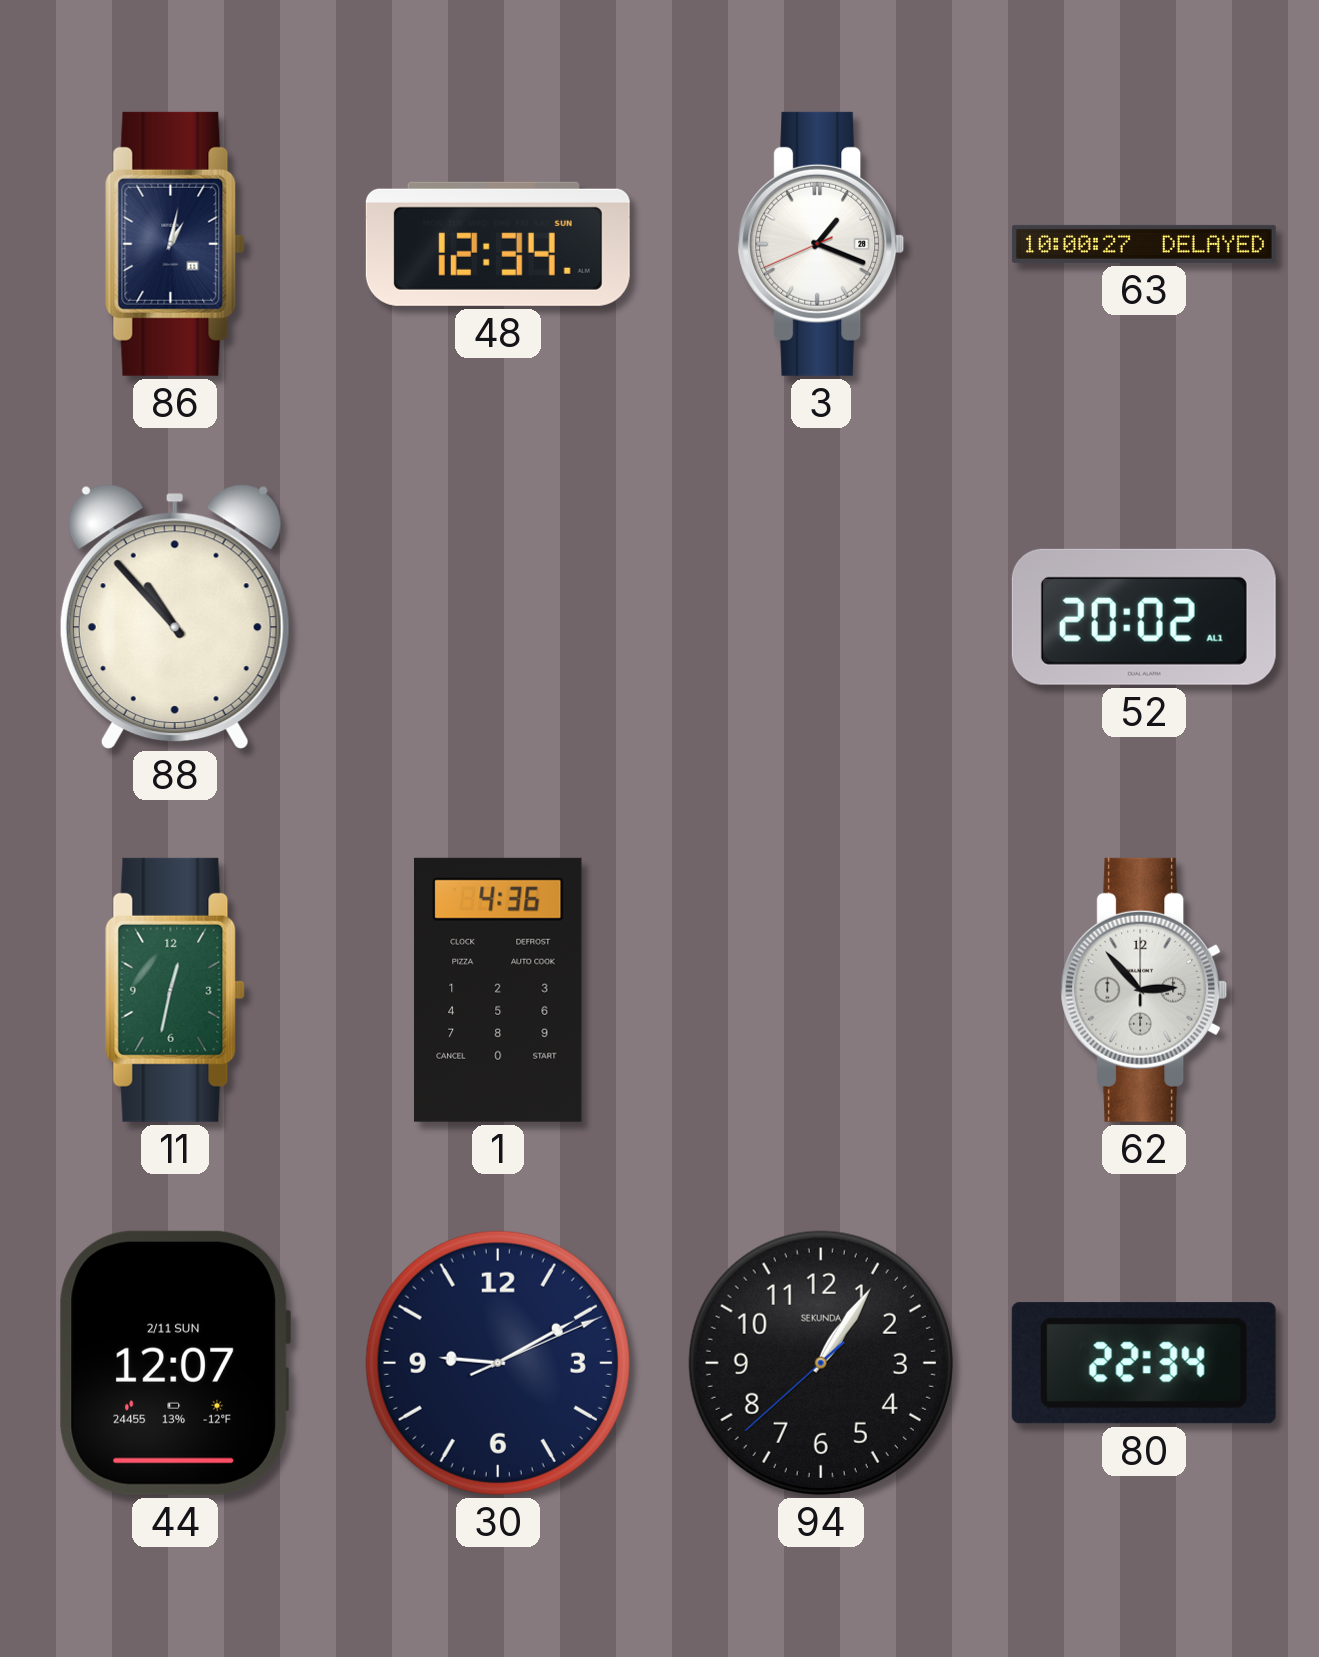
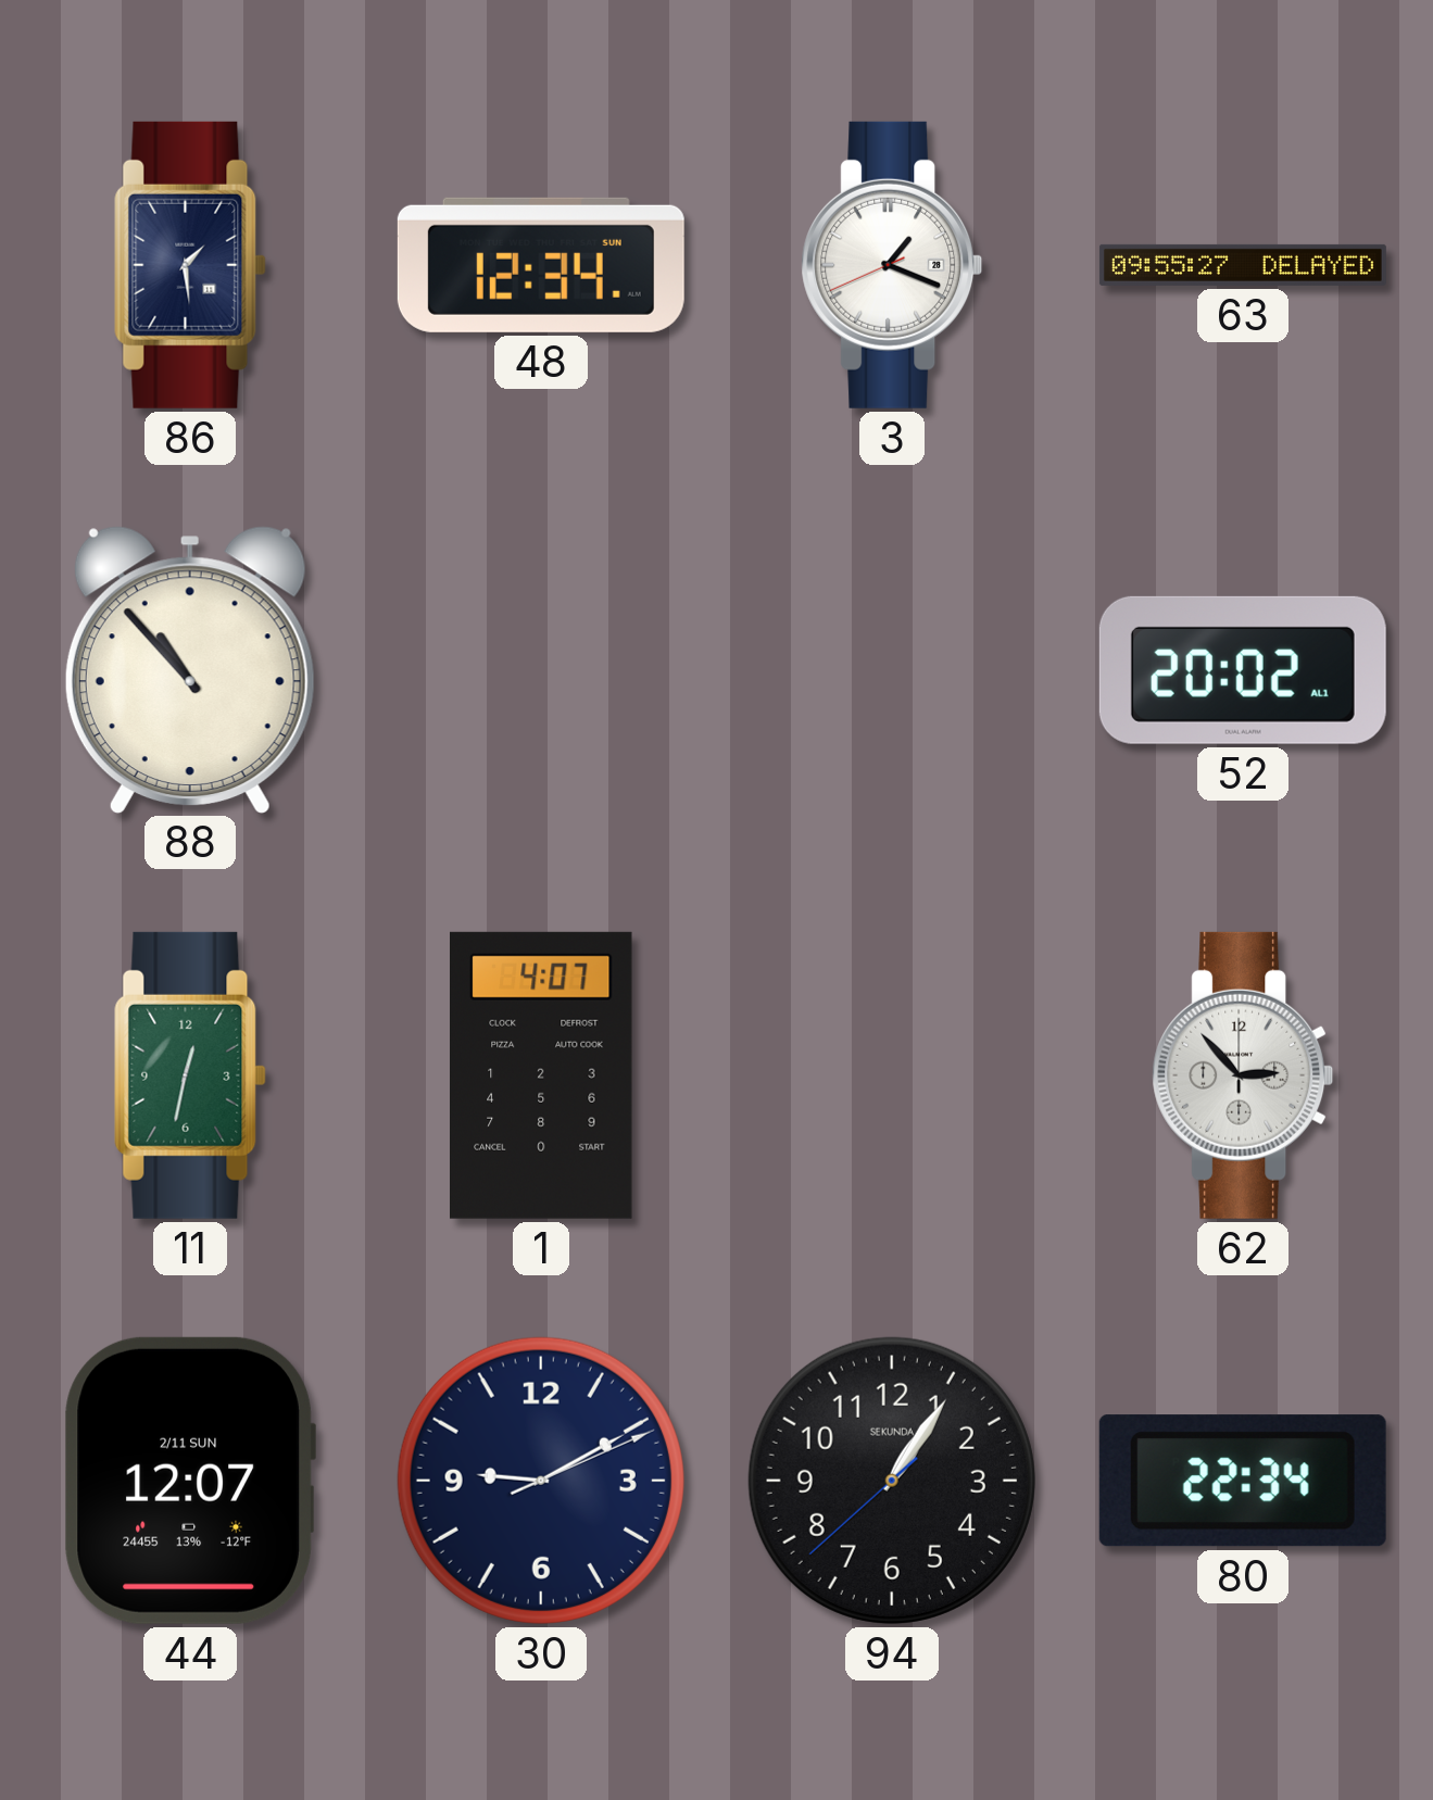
86: 1:02 -> 1:29 (190, 265)
63: 10:00 -> 09:55 (1243, 265)
1: 4:36 -> 4:07 (542, 1075)
